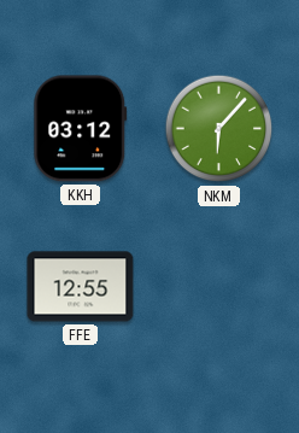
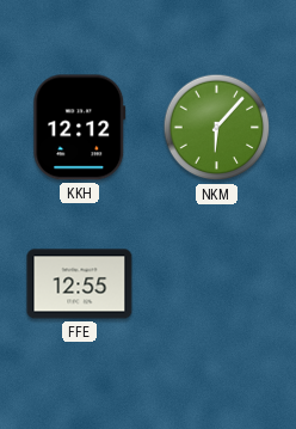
KKH: 03:12 -> 12:12 (80, 128)
